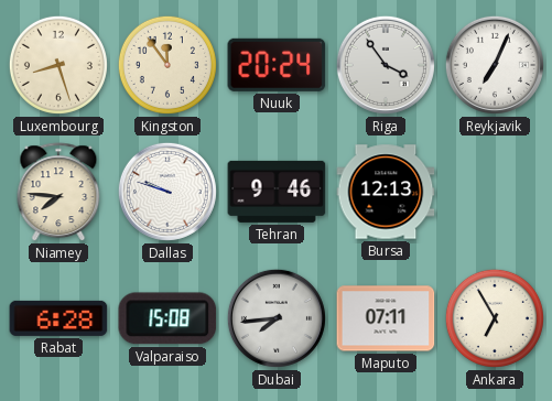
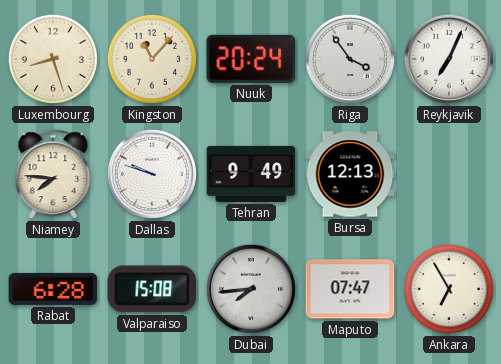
Kingston: 11:54 -> 11:07 (152, 59)
Tehran: 9:46 -> 9:49 (251, 174)
Maputo: 07:11 -> 07:47 (350, 289)
